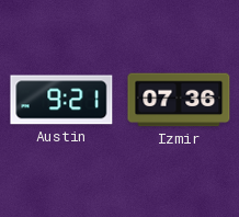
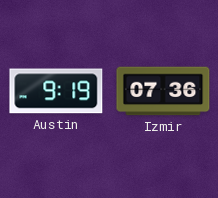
Austin: 9:21 -> 9:19 (56, 91)
